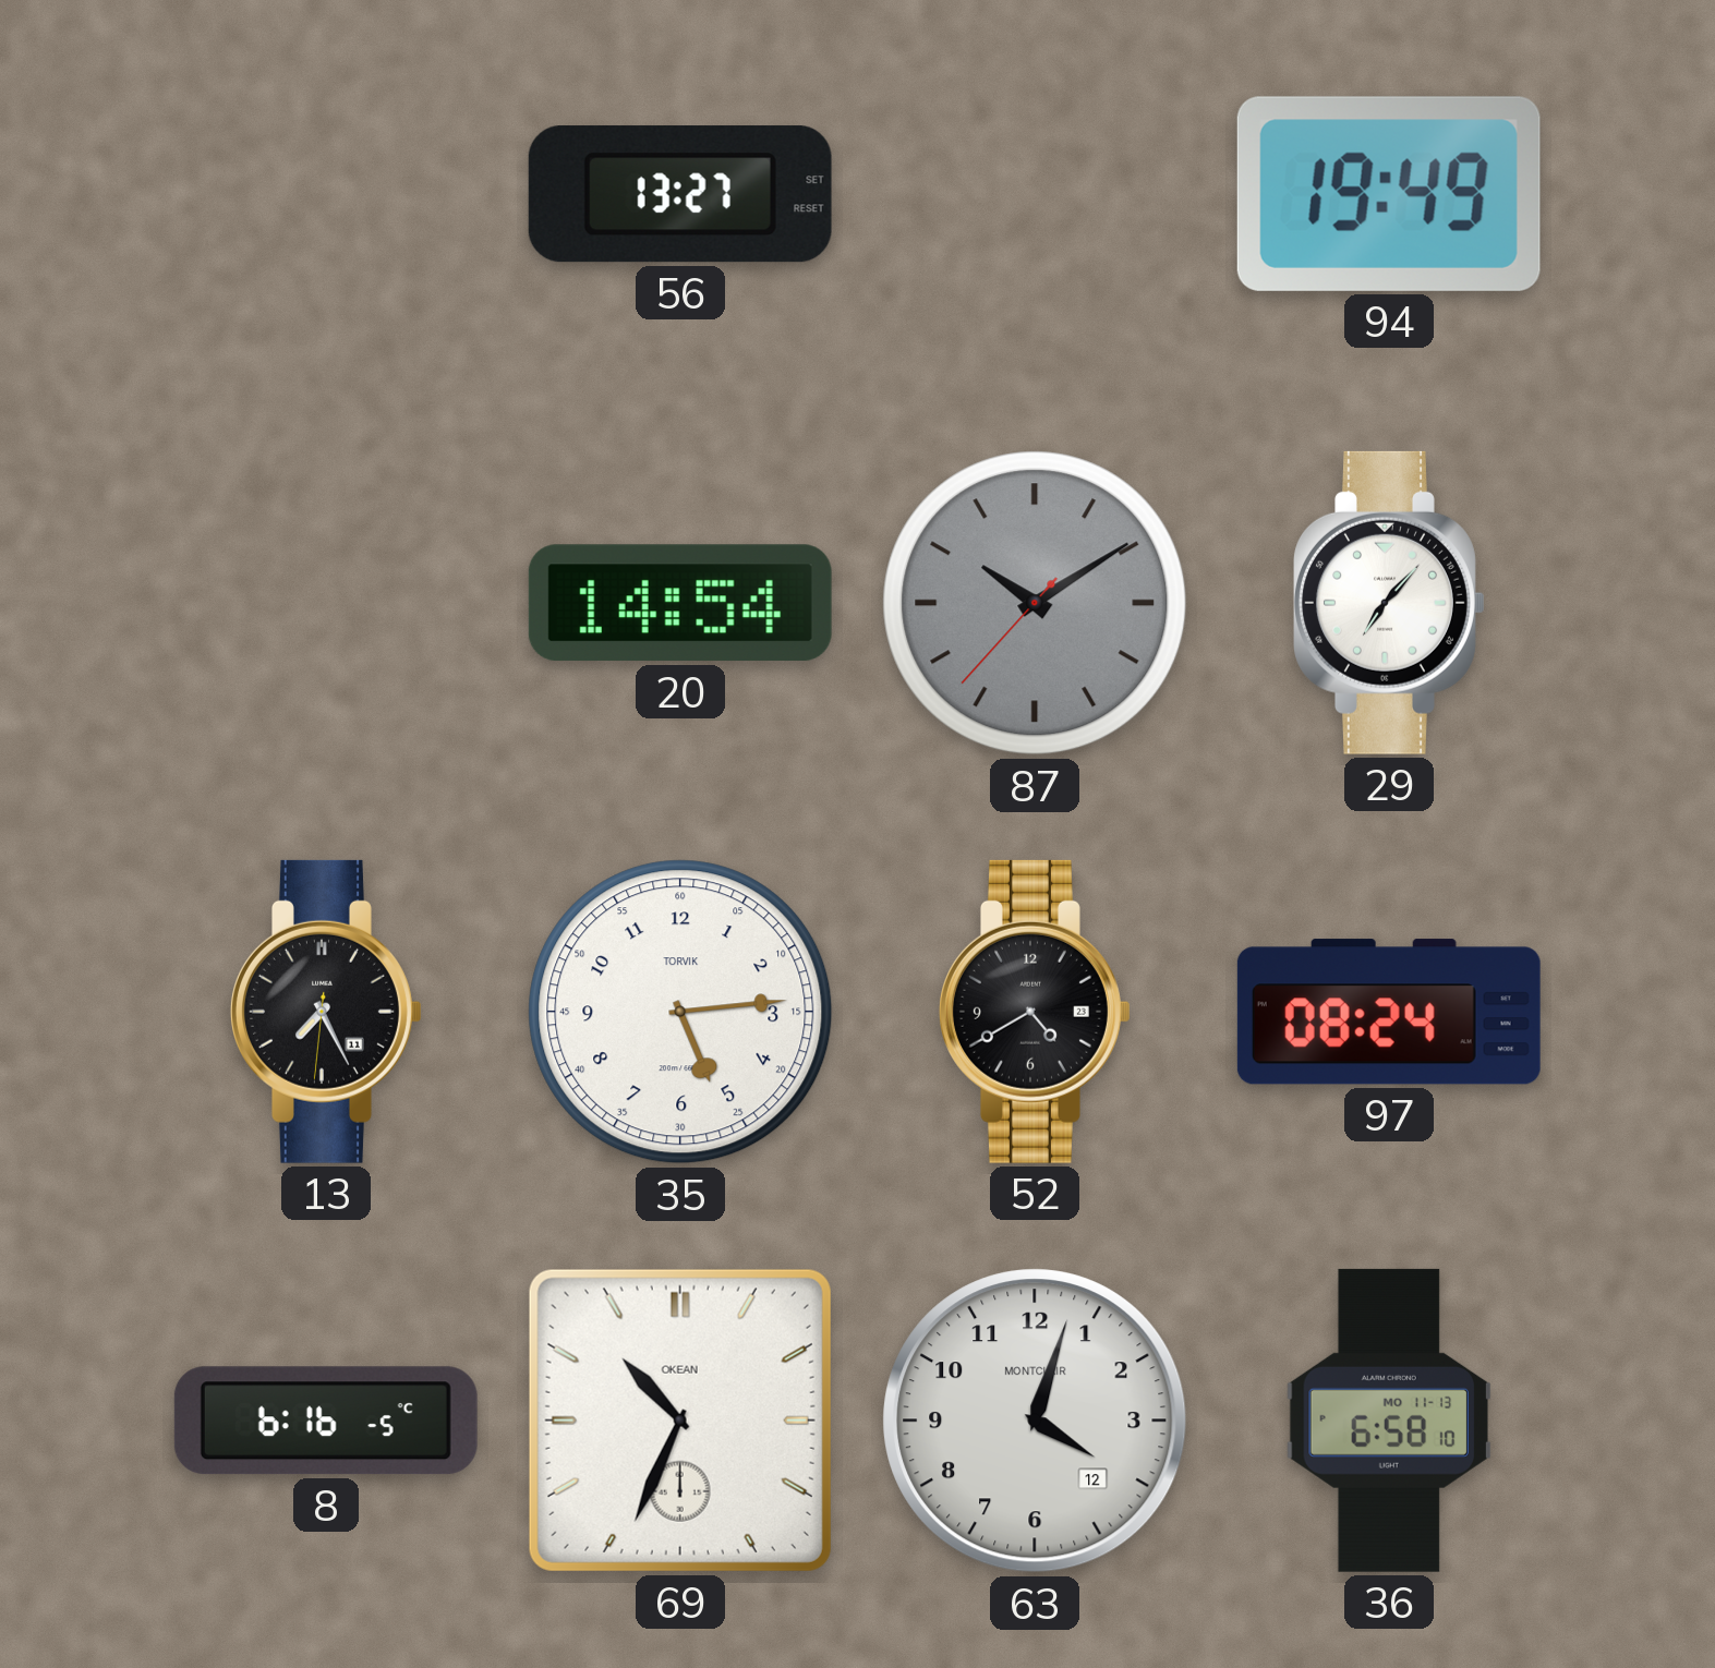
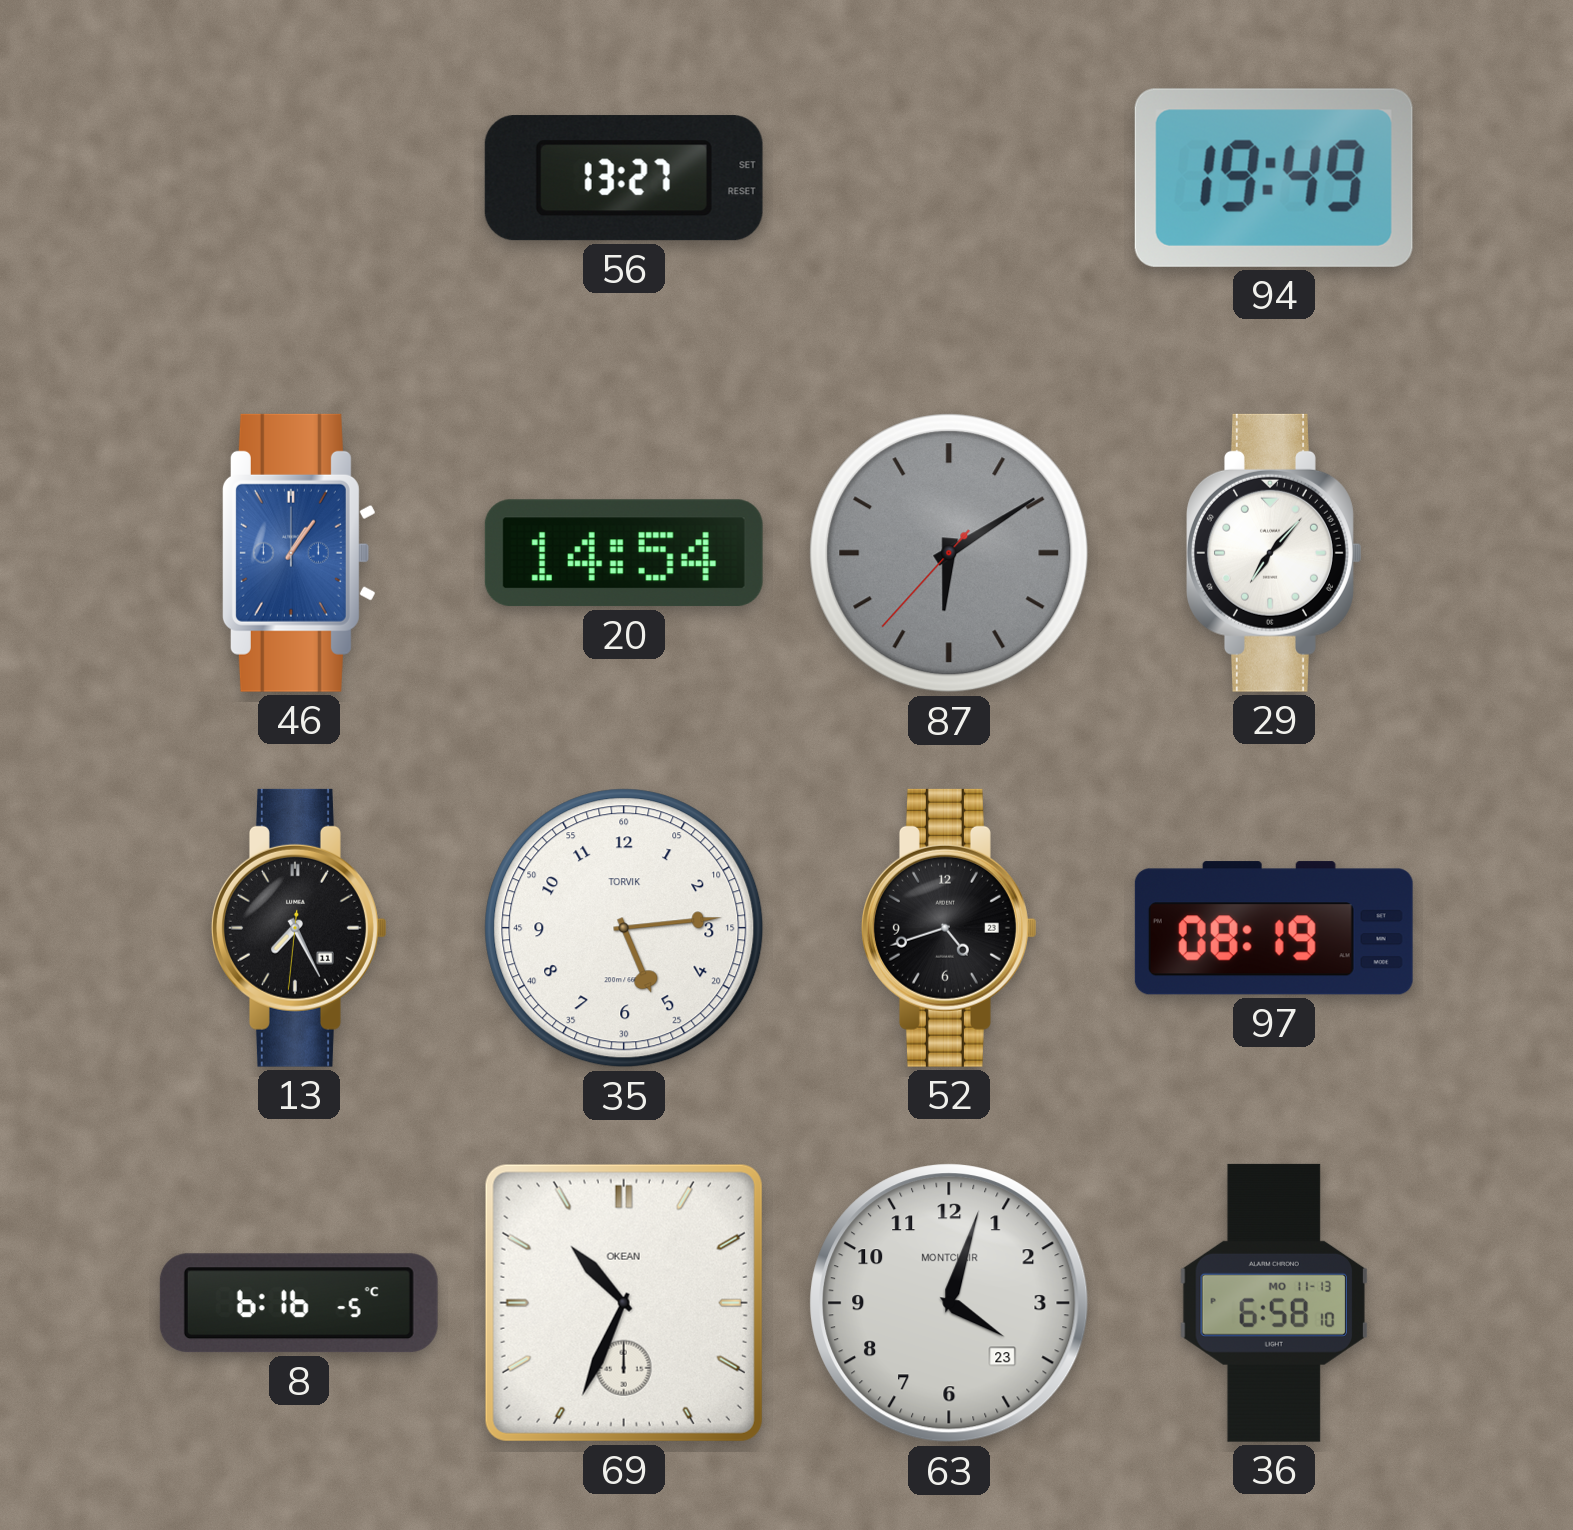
46: none -> 1:06 (299, 553)
87: 10:09 -> 6:09 (949, 553)
52: 4:40 -> 4:42 (950, 928)
97: 08:24 -> 08:19 (1274, 928)
63 date: 12 -> 23 (949, 1303)
